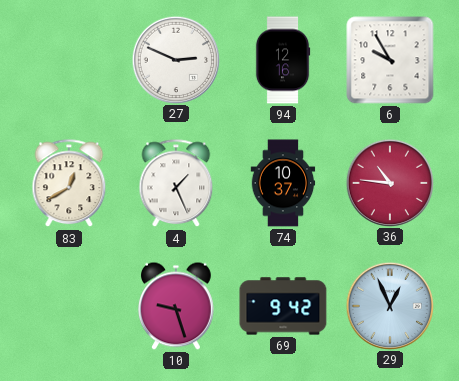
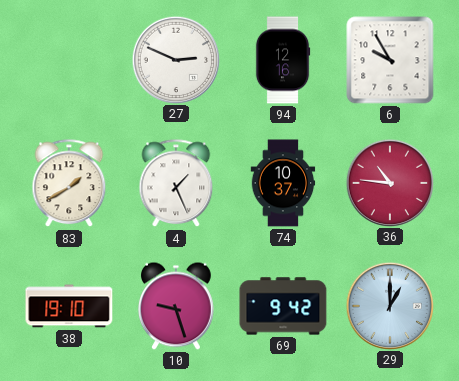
83: 12:40 -> 1:40 (69, 184)
38: none -> 19:10 (69, 306)
29: 12:56 -> 1:00 (389, 305)
